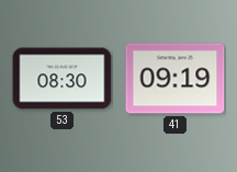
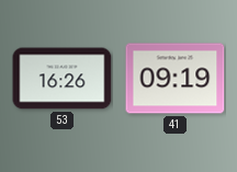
53: 08:30 -> 16:26 (63, 79)
